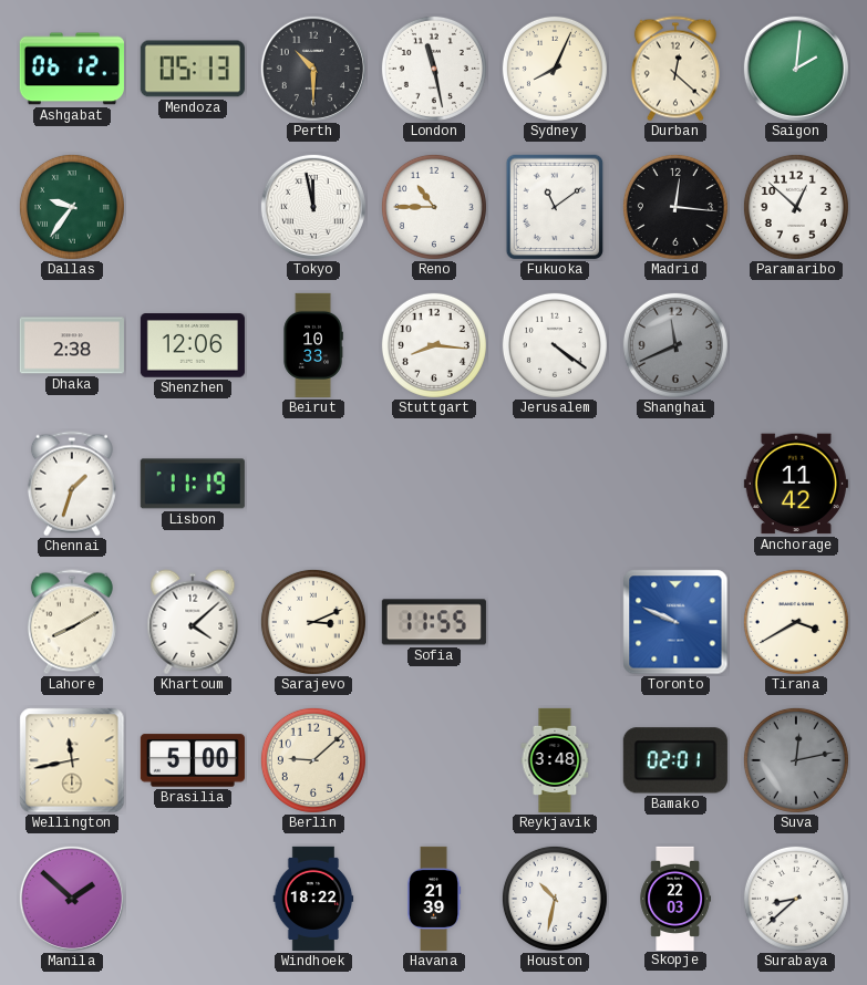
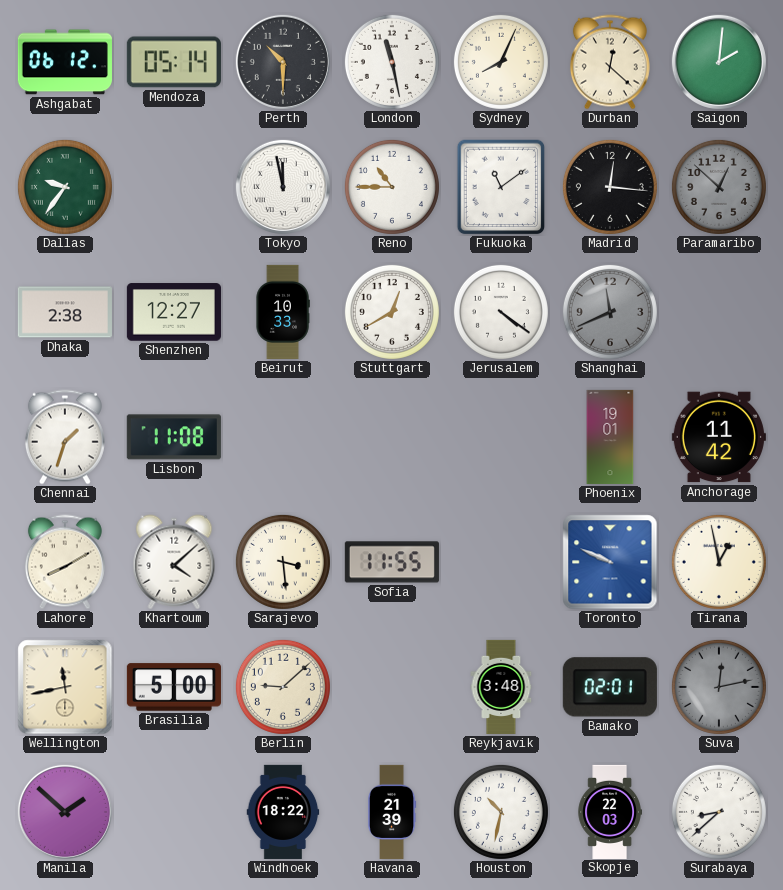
Mendoza: 05:13 -> 05:14 (174, 62)
Paramaribo dial: white -> grey (719, 187)
Shenzhen: 12:06 -> 12:27 (174, 312)
Stuttgart: 8:16 -> 12:40 (392, 312)
Lisbon: 11:19 -> 11:08 (174, 437)
Phoenix: none -> 19:01 (610, 437)
Sarajevo: 3:11 -> 3:29 (283, 562)
Tirana: 3:40 -> 12:58 (719, 562)
